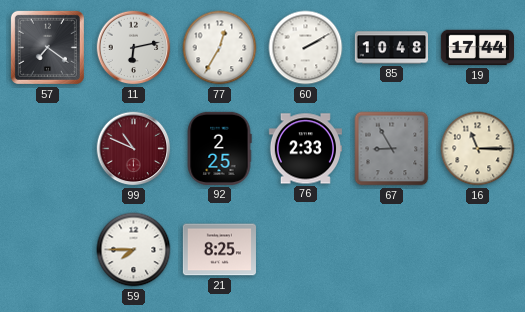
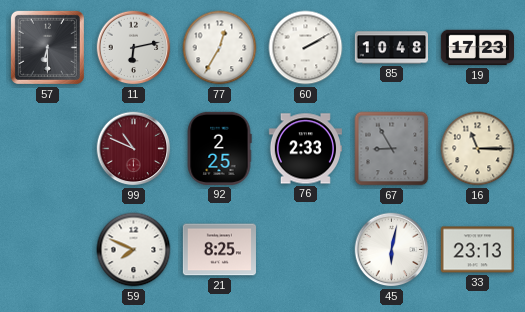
57: 7:21 -> 6:30 (47, 47)
19: 17:44 -> 17:23 (477, 48)
59: 7:45 -> 7:49 (134, 250)
45: none -> 6:02 (392, 250)
33: none -> 23:13 (477, 250)
